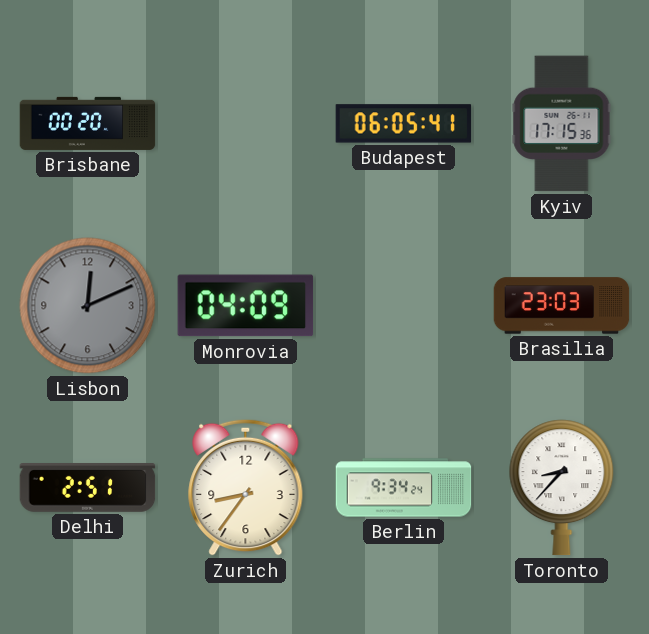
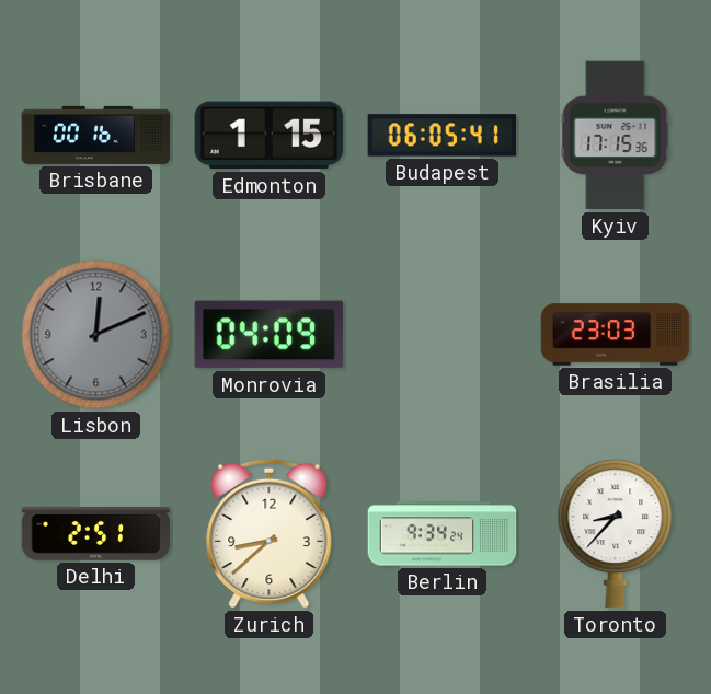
Brisbane: 00:20 -> 00:16 (96, 135)
Edmonton: none -> 1:15 (270, 136)
Zurich: 8:36 -> 8:38 (270, 533)
